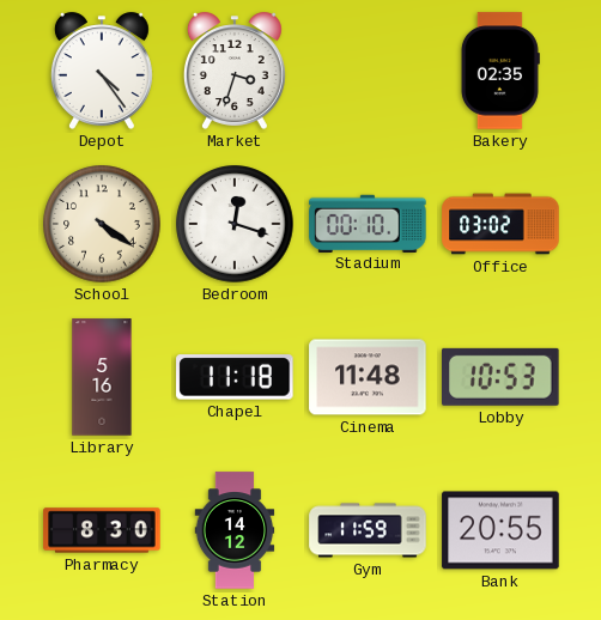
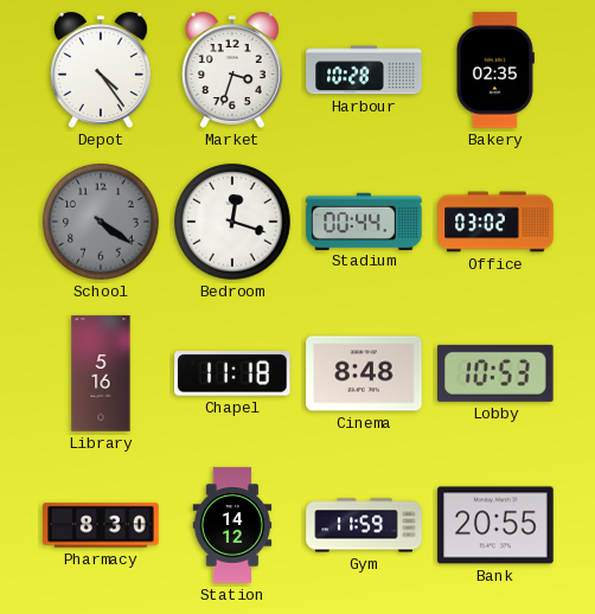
Harbour: none -> 10:28 (364, 70)
School dial: cream -> grey (101, 222)
Stadium: 00:10 -> 00:44 (364, 220)
Cinema: 11:48 -> 8:48 (364, 373)
